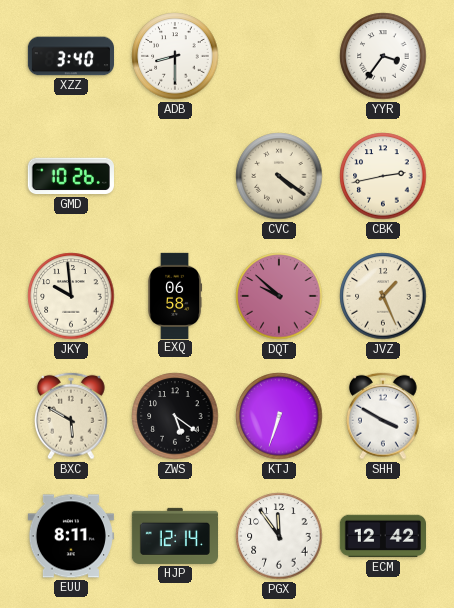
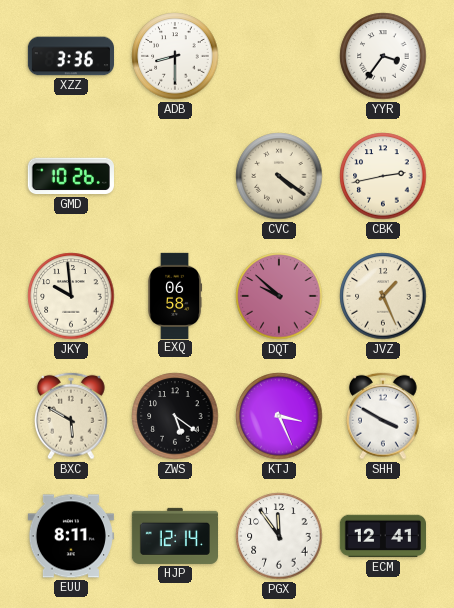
XZZ: 3:40 -> 3:36 (70, 56)
KTJ: 6:33 -> 3:26 (279, 416)
ECM: 12:42 -> 12:41 (382, 536)
